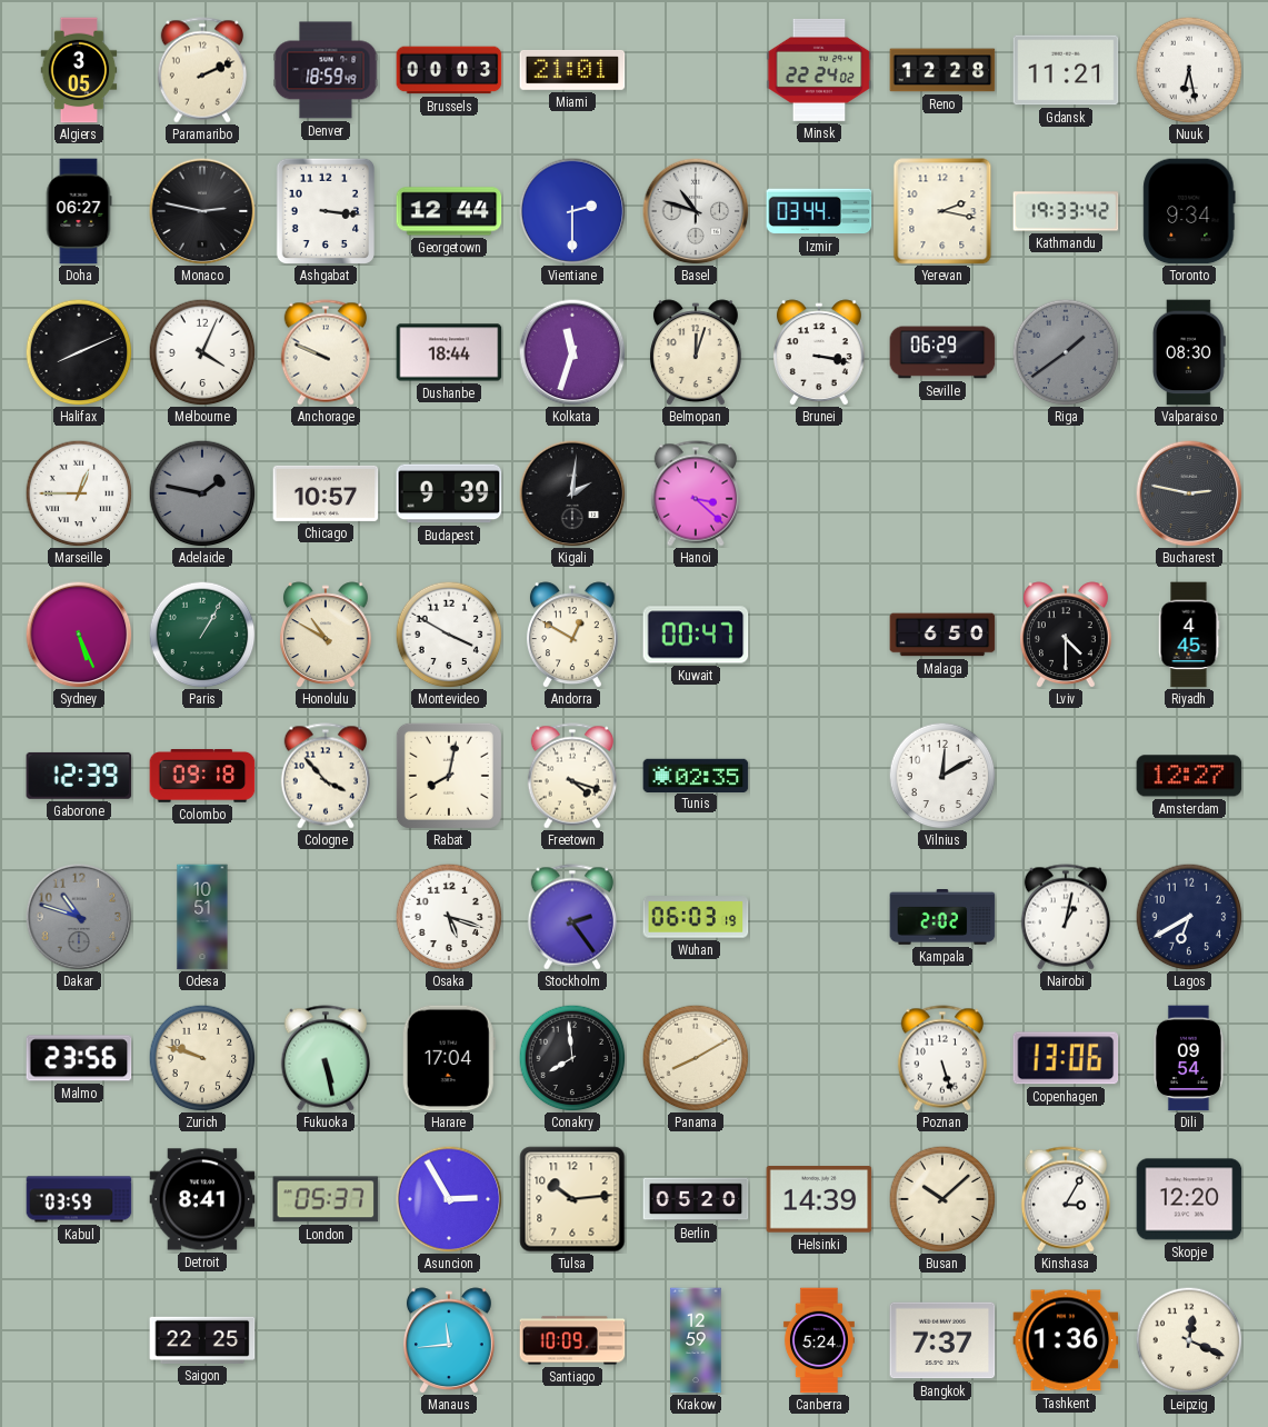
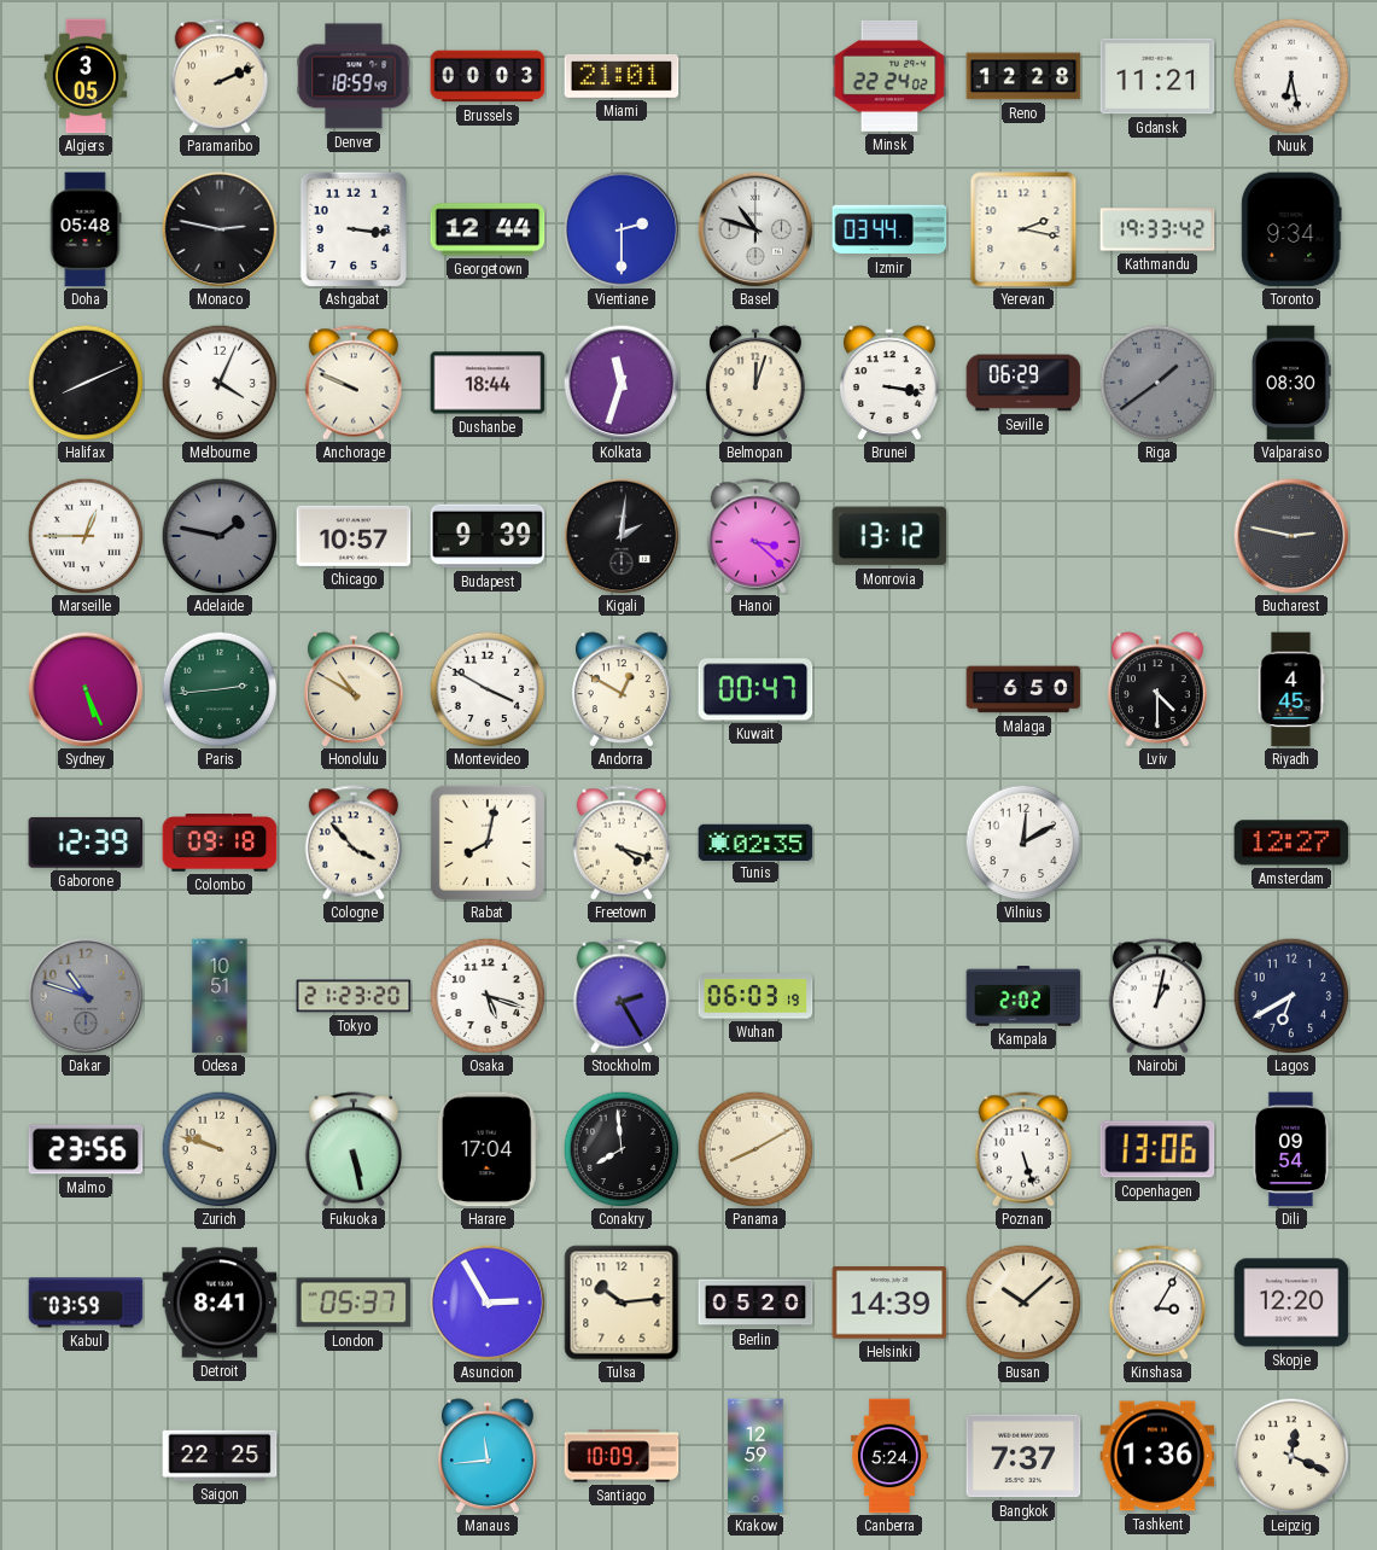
Doha: 06:27 -> 05:48 (86, 229)
Monrovia: none -> 13:12 (889, 536)
Paris: 1:05 -> 2:44 (220, 689)
Tokyo: none -> 21:23 (354, 996)
Stockholm: 2:24 -> 2:25 (620, 996)
